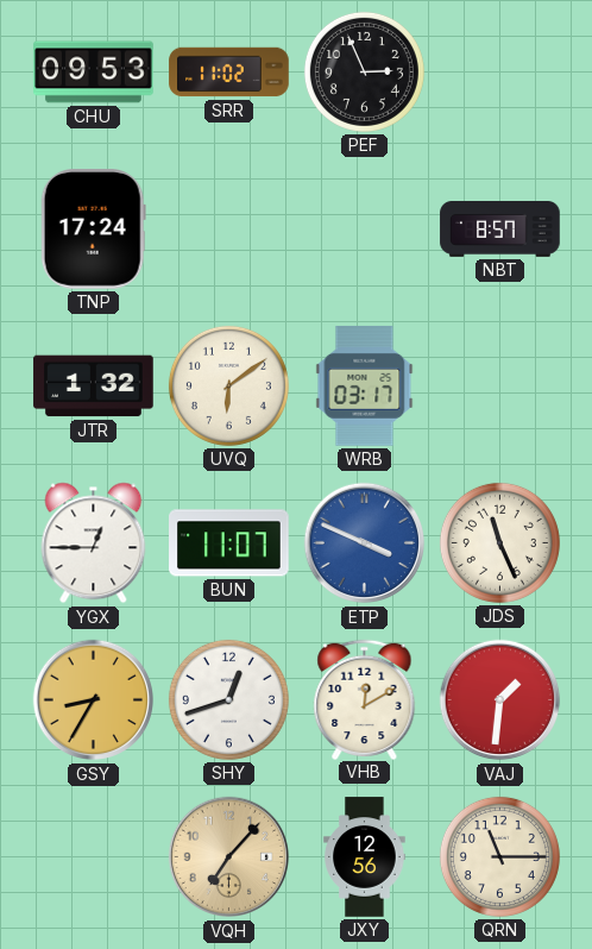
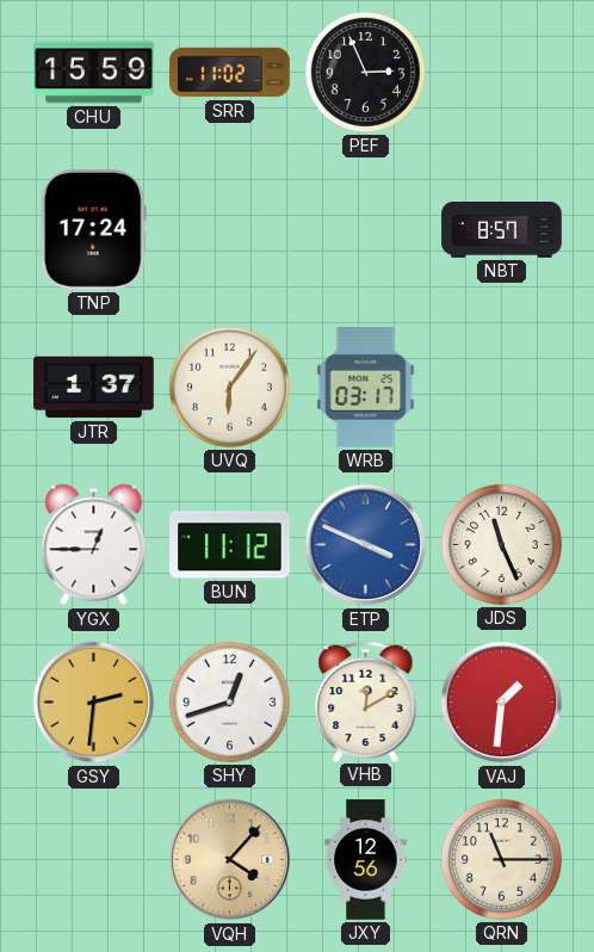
CHU: 09:53 -> 15:59 (94, 73)
JTR: 1:32 -> 1:37 (94, 388)
UVQ: 6:09 -> 6:06 (229, 387)
BUN: 11:07 -> 11:12 (230, 545)
GSY: 8:35 -> 2:31 (94, 703)
VQH: 7:07 -> 4:07 (230, 860)
